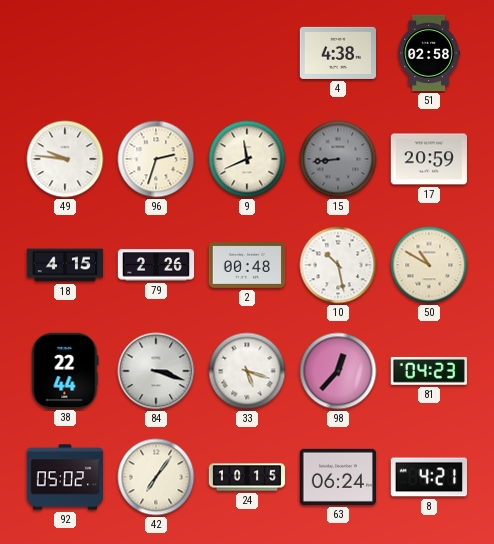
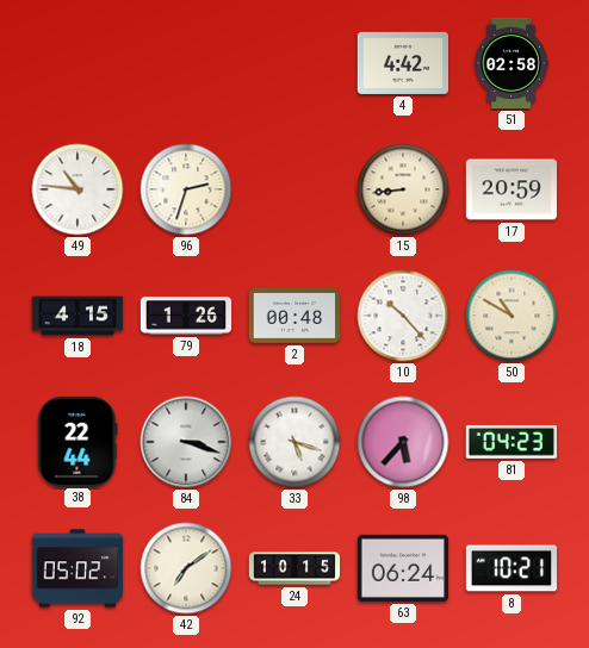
4: 4:38 -> 4:42 (402, 63)
49: 9:46 -> 10:46 (77, 189)
9: 11:41 -> none (247, 159)
15 dial: grey -> cream (403, 189)
79: 2:26 -> 1:26 (186, 316)
10: 10:28 -> 10:23 (403, 316)
98: 12:37 -> 5:37 (403, 442)
42: 7:06 -> 7:09 (186, 568)
8: 4:21 -> 10:21 (510, 568)
